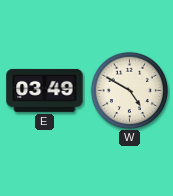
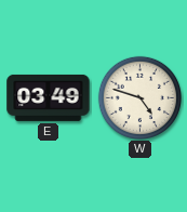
W: 4:50 -> 4:48 (139, 97)
